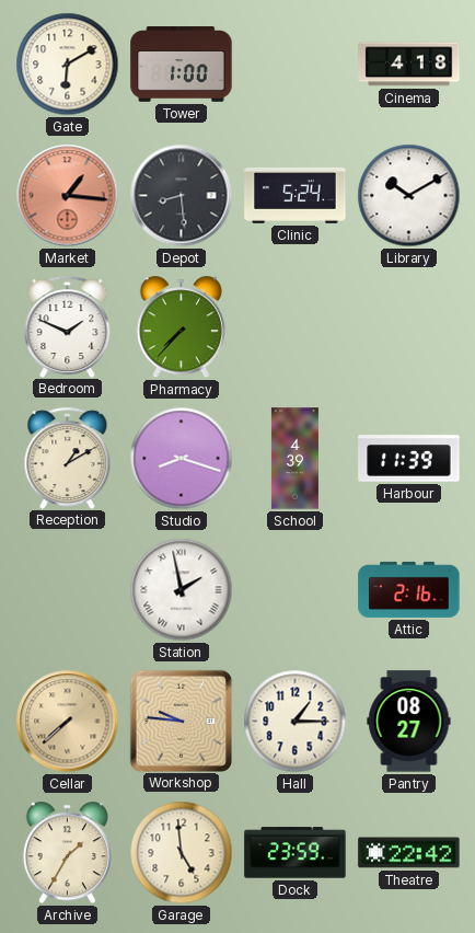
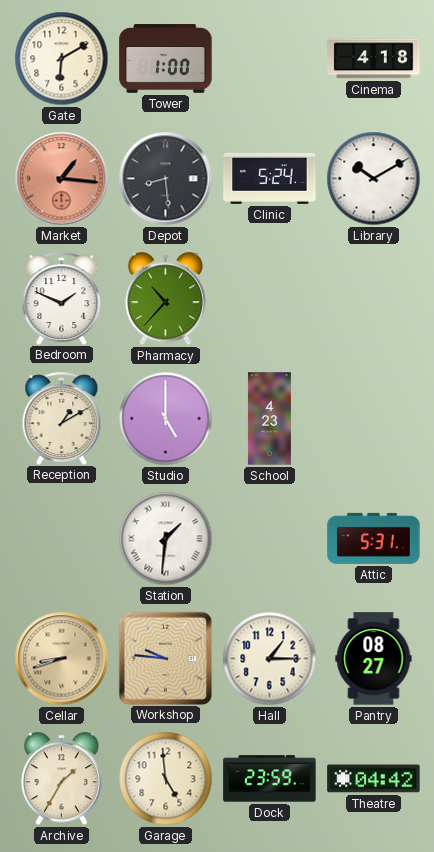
Pharmacy: 7:37 -> 10:37 (165, 299)
Studio: 8:18 -> 5:00 (166, 419)
School: 4:39 -> 4:23 (269, 419)
Harbour: 11:39 -> none (409, 459)
Station: 1:58 -> 1:31 (166, 539)
Attic: 2:16 -> 5:31 (374, 538)
Cellar: 7:38 -> 8:42 (62, 659)
Theatre: 22:42 -> 04:42 (374, 779)
